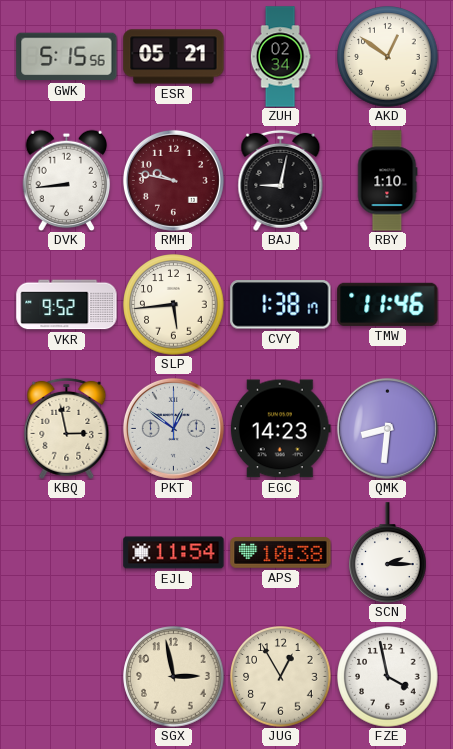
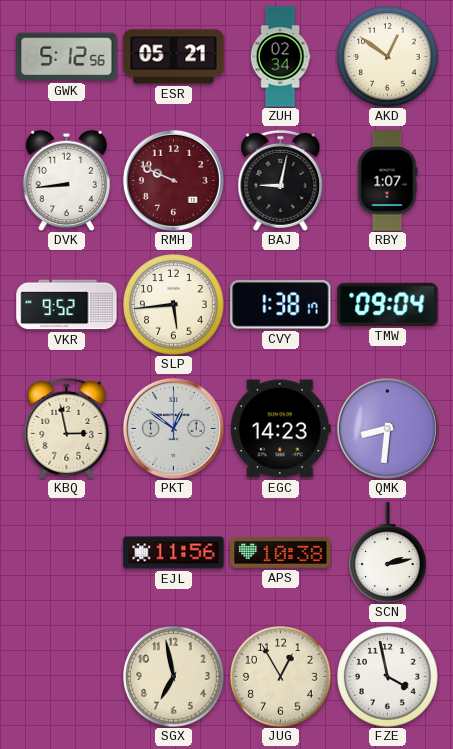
GWK: 5:15 -> 5:12 (67, 57)
RMH: 9:47 -> 9:49 (173, 180)
RBY: 1:10 -> 1:07 (387, 181)
TMW: 11:46 -> 09:04 (388, 304)
EJL: 11:54 -> 11:56 (174, 553)
SCN: 2:15 -> 2:13 (388, 553)
SGX: 2:58 -> 6:58 (174, 677)
